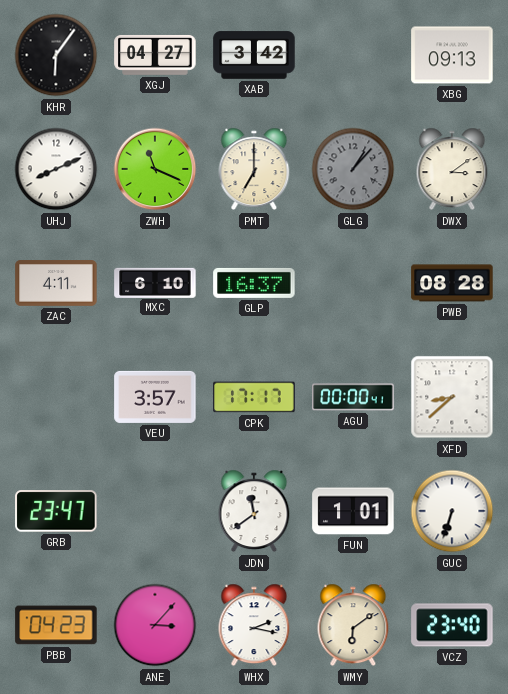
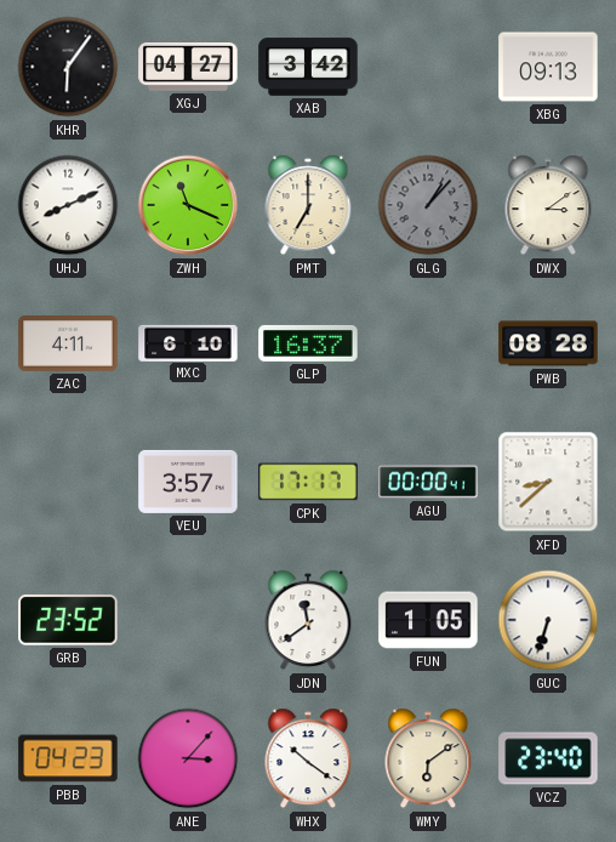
GRB: 23:47 -> 23:52 (68, 620)
FUN: 1:01 -> 1:05 (428, 620)
WHX: 2:17 -> 10:21 (308, 758)
